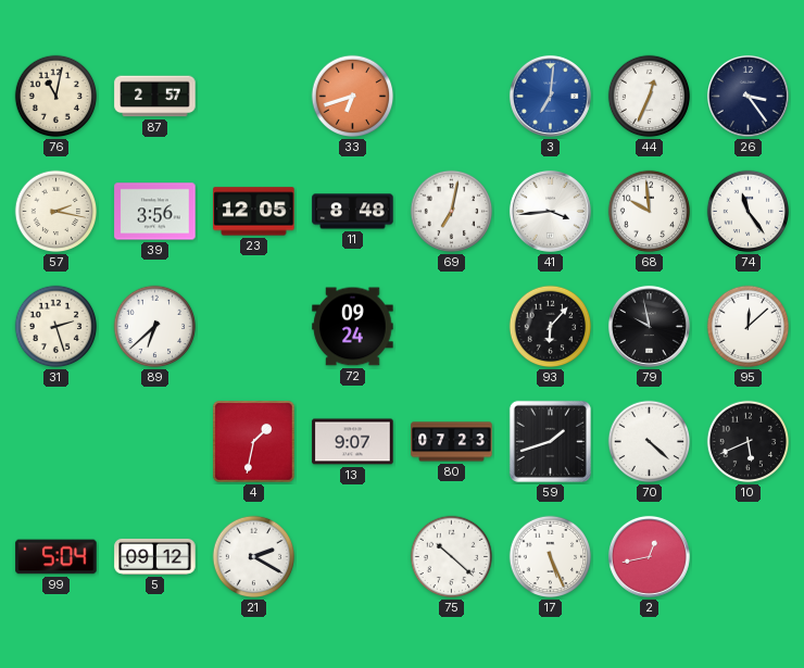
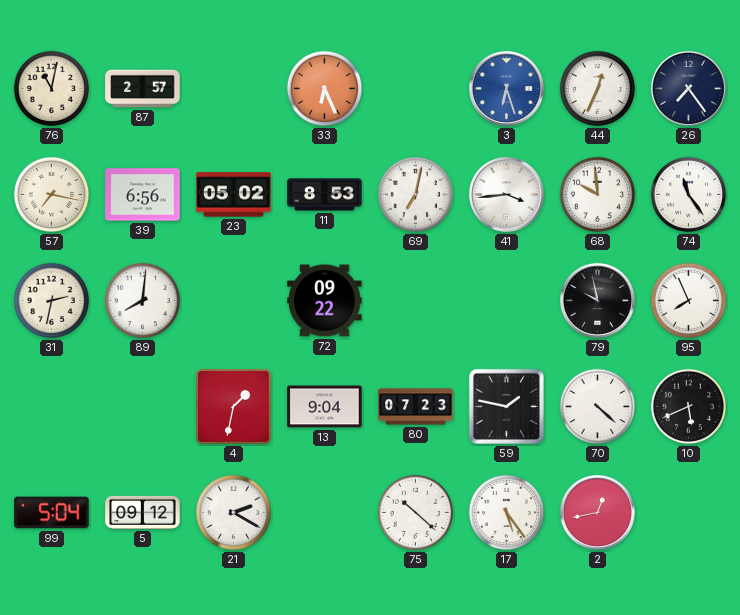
33: 6:42 -> 6:26 (325, 89)
3: 7:01 -> 6:27 (506, 88)
26: 3:24 -> 7:24 (688, 88)
57: 2:17 -> 7:17 (52, 195)
39: 3:56 -> 6:56 (143, 195)
23: 12:05 -> 05:02 (234, 195)
11: 8:48 -> 8:53 (325, 195)
31: 2:27 -> 2:32 (52, 301)
89: 6:38 -> 8:01 (143, 301)
72: 09:24 -> 09:22 (325, 301)
93: 6:07 -> none (551, 327)
95: 12:08 -> 7:56 (689, 301)
13: 9:07 -> 9:04 (325, 407)
59: 1:42 -> 1:47 (506, 406)
17: 5:26 -> 5:24 (507, 513)
